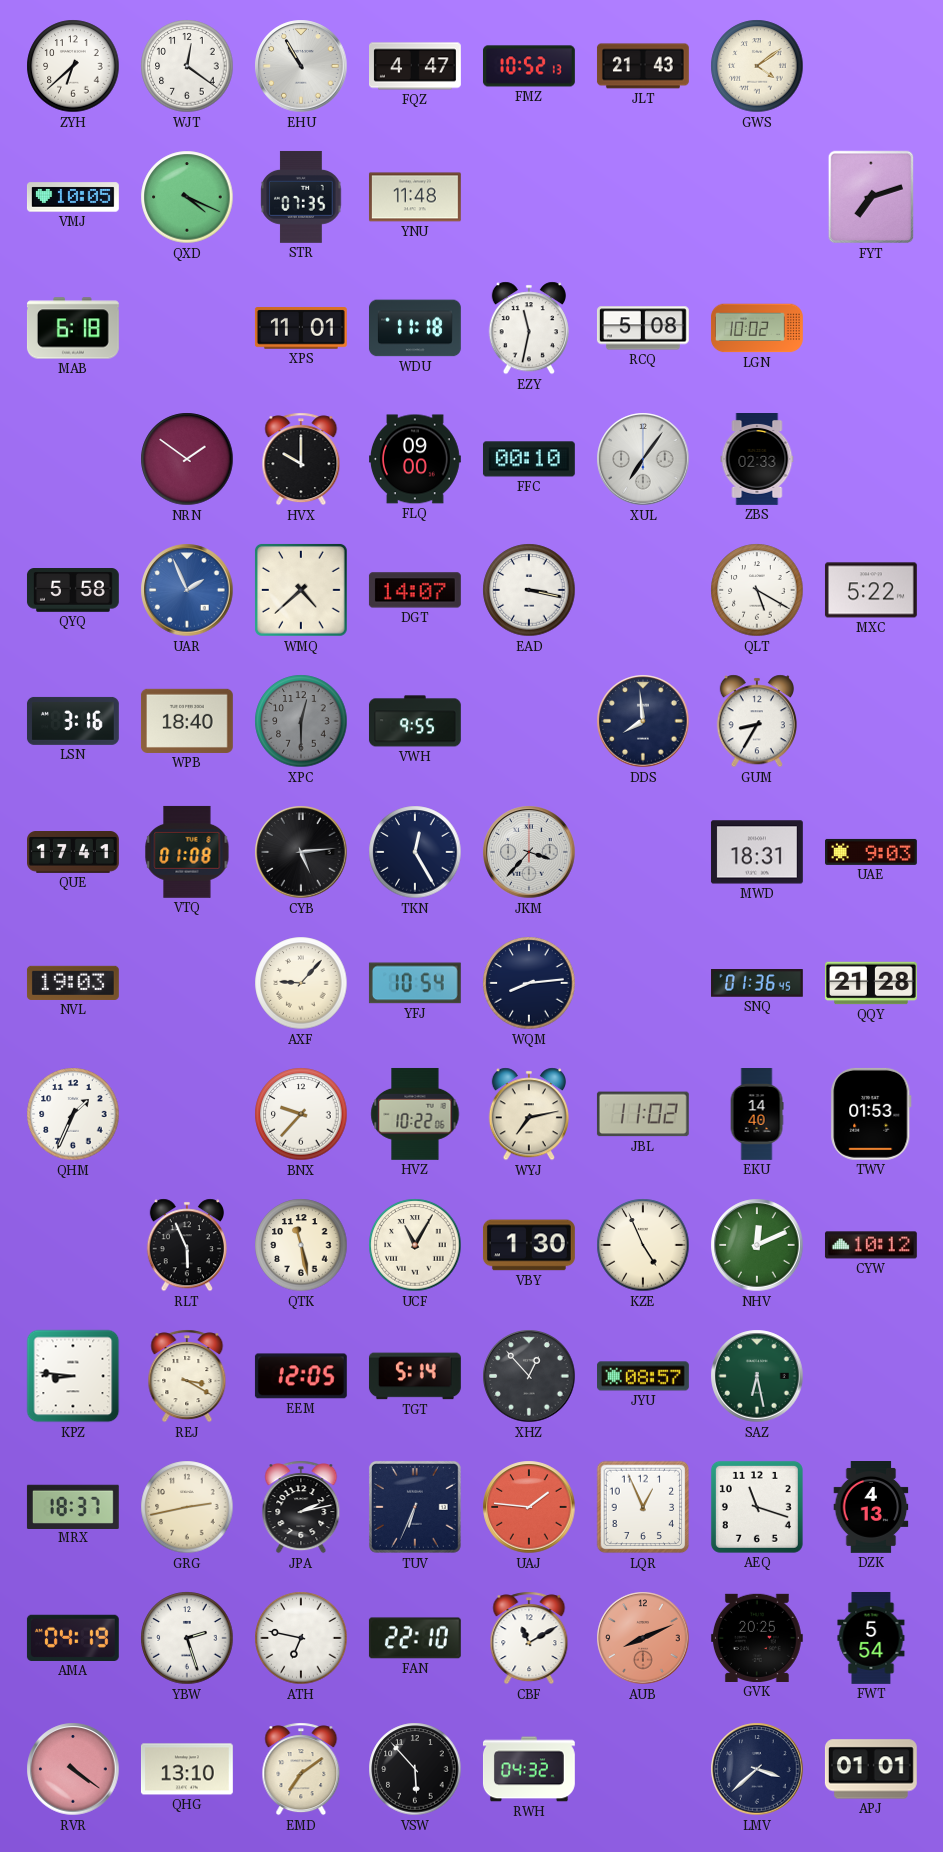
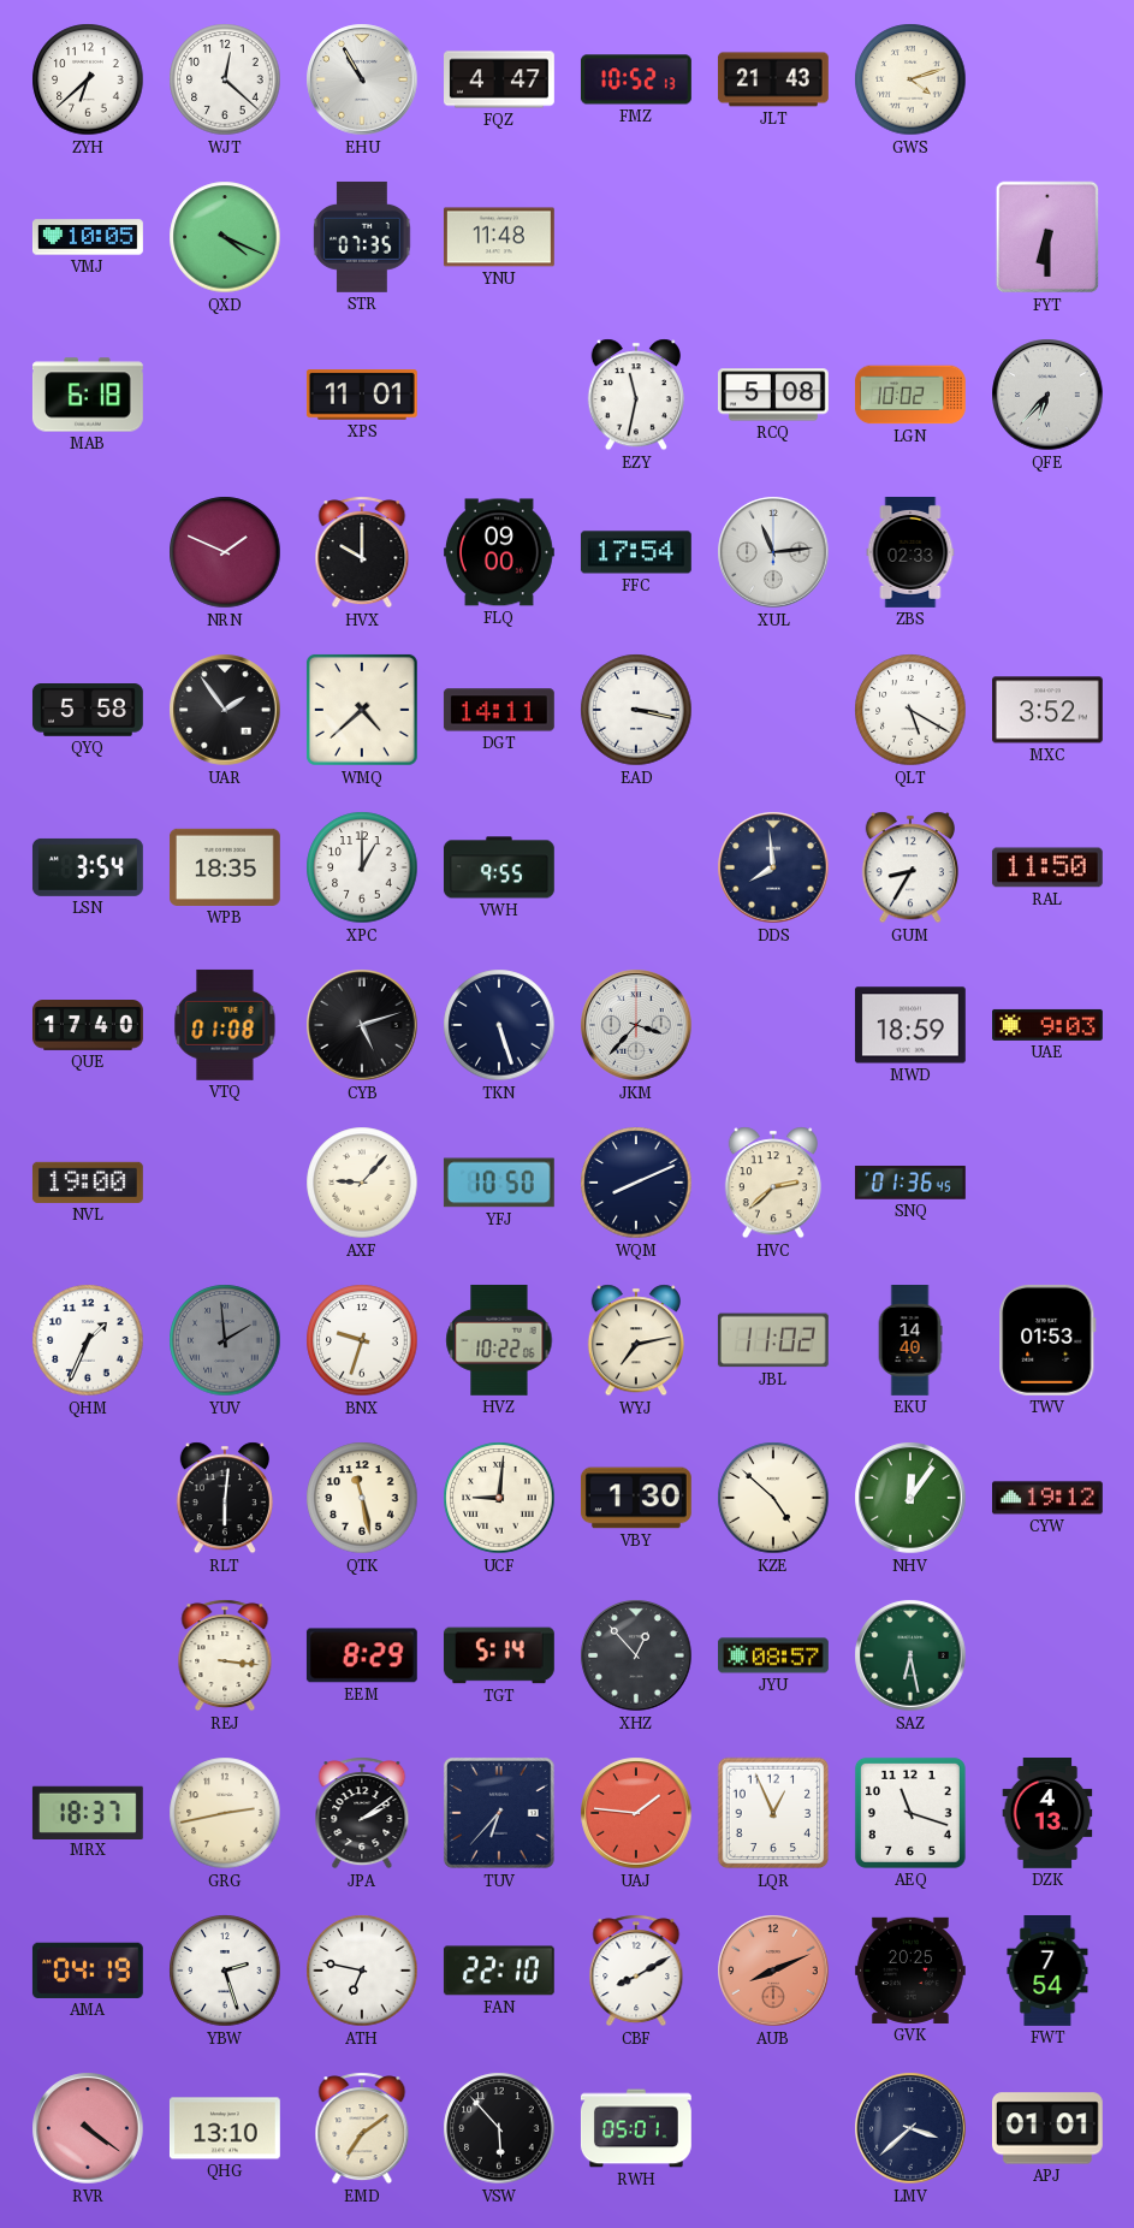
WJT: 12:21 -> 12:22 (225, 79)
GWS: 4:09 -> 4:12 (910, 79)
FYT: 7:12 -> 6:30 (1047, 237)
WDU: 11:18 -> none (415, 328)
QFE: none -> 6:37 (1047, 395)
NRN: 1:51 -> 1:49 (225, 552)
FFC: 00:10 -> 17:54 (636, 552)
XUL: 7:06 -> 11:14 (773, 552)
UAR: 1:56 -> 1:54 (225, 710)
UAR dial: blue -> black (225, 710)
DGT: 14:07 -> 14:11 (499, 710)
MXC: 5:22 -> 3:52 (1047, 710)
LSN: 3:16 -> 3:54 (88, 867)
WPB: 18:40 -> 18:35 (225, 867)
XPC: 12:30 -> 1:00 (362, 867)
XPC dial: grey -> white (362, 867)
RAL: none -> 11:50 (1047, 867)
QUE: 17:41 -> 17:40 (89, 1026)
CYB: 5:14 -> 5:12 (362, 1025)
TKN: 12:25 -> 5:27 (499, 1025)
MWD: 18:31 -> 18:59 (910, 1025)
NVL: 19:03 -> 19:00 (88, 1183)
YFJ: 10:54 -> 10:50 (499, 1183)
WQM: 8:14 -> 8:11 (636, 1183)
HVC: none -> 2:38 (773, 1183)
QQY: 21:28 -> none (872, 983)
YUV: none -> 1:59 (225, 1340)
BNX: 9:37 -> 9:33 (362, 1340)
RLT: 5:56 -> 6:01 (225, 1498)
UCF: 11:05 -> 9:01 (499, 1498)
KZE: 4:56 -> 4:52 (773, 1498)
NHV: 12:11 -> 12:06 (910, 1498)
CYW: 10:12 -> 19:12 (1047, 1498)
KPZ: 8:46 -> none (73, 1376)
REJ: 3:20 -> 3:16 (225, 1655)
EEM: 12:05 -> 8:29 (362, 1655)
JPA: 2:13 -> 2:09 (362, 1813)
TUV: 6:34 -> 6:37 (499, 1813)
CBF: 11:10 -> 8:10 (636, 1971)
FWT: 5:54 -> 7:54 (1047, 1972)
RWH: 04:32 -> 05:01 (636, 2128)
